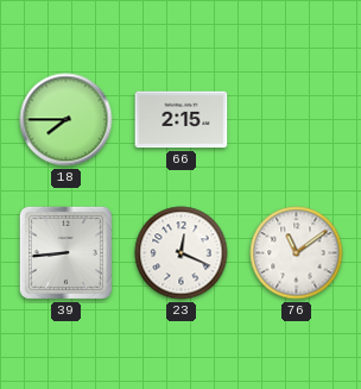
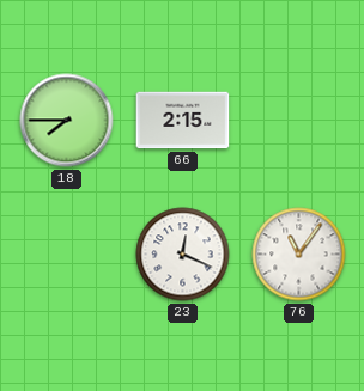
39: 8:44 -> none (65, 252)
76: 11:09 -> 11:06 (299, 255)
